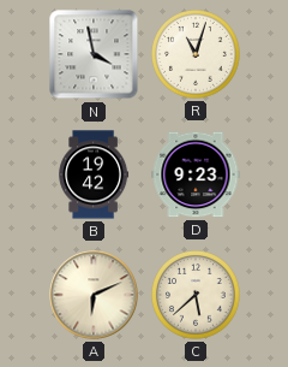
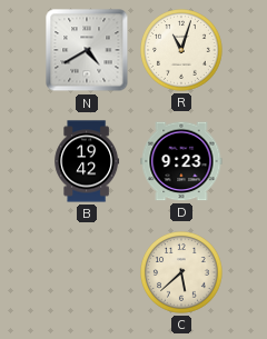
N: 3:58 -> 4:40 (87, 50)
A: 6:11 -> none (94, 295)
